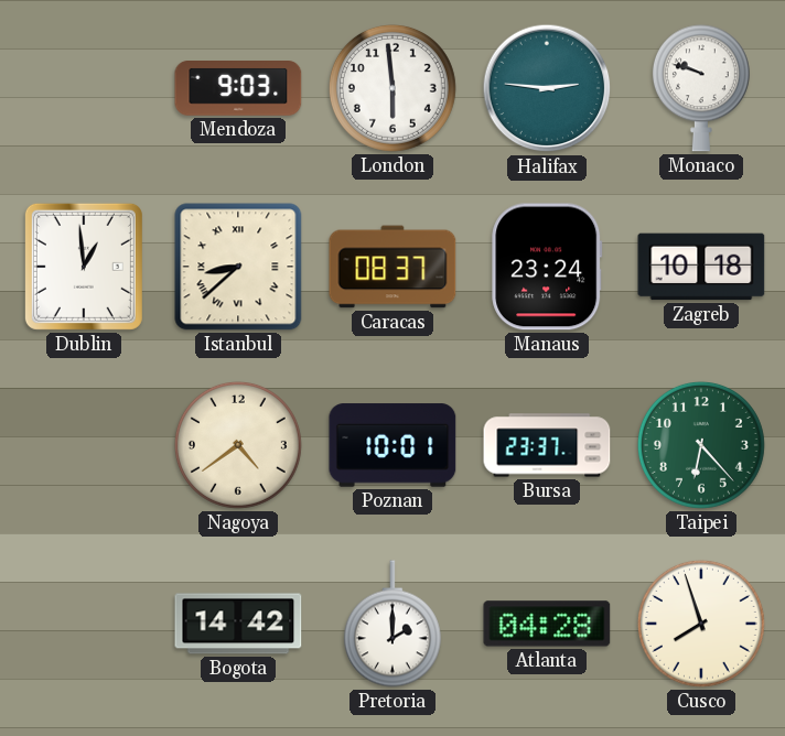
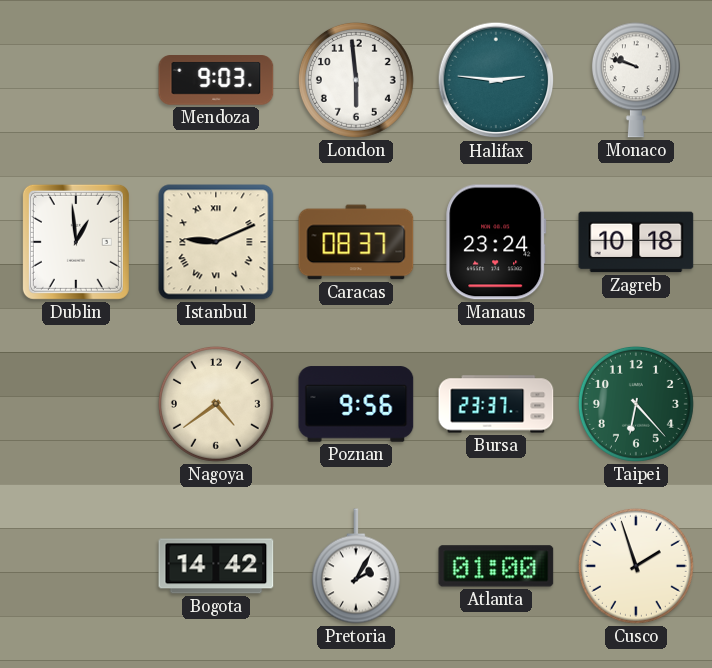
Istanbul: 8:38 -> 9:11 (216, 242)
Poznan: 10:01 -> 9:56 (356, 404)
Pretoria: 2:00 -> 2:05 (356, 566)
Atlanta: 04:28 -> 01:00 (496, 566)
Cusco: 7:57 -> 1:57 (636, 566)
